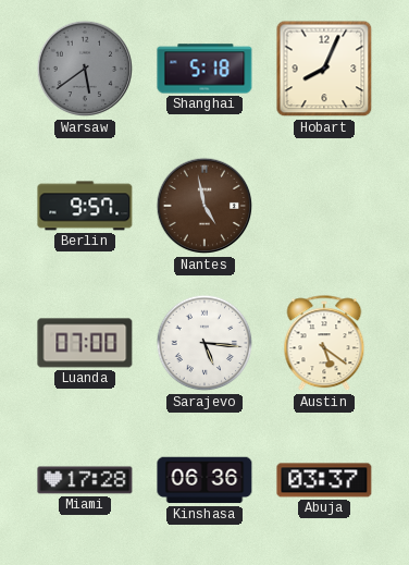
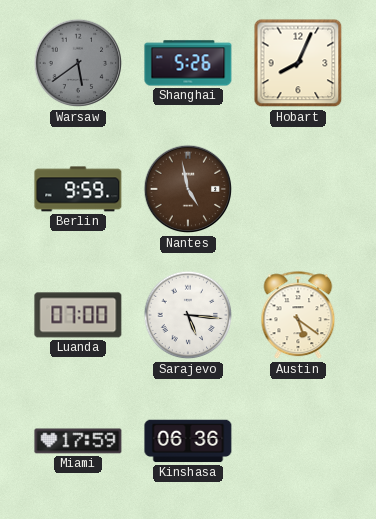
Shanghai: 5:18 -> 5:26 (188, 63)
Berlin: 9:57 -> 9:59 (78, 189)
Miami: 17:28 -> 17:59 (78, 441)
Abuja: 03:37 -> none (324, 480)
